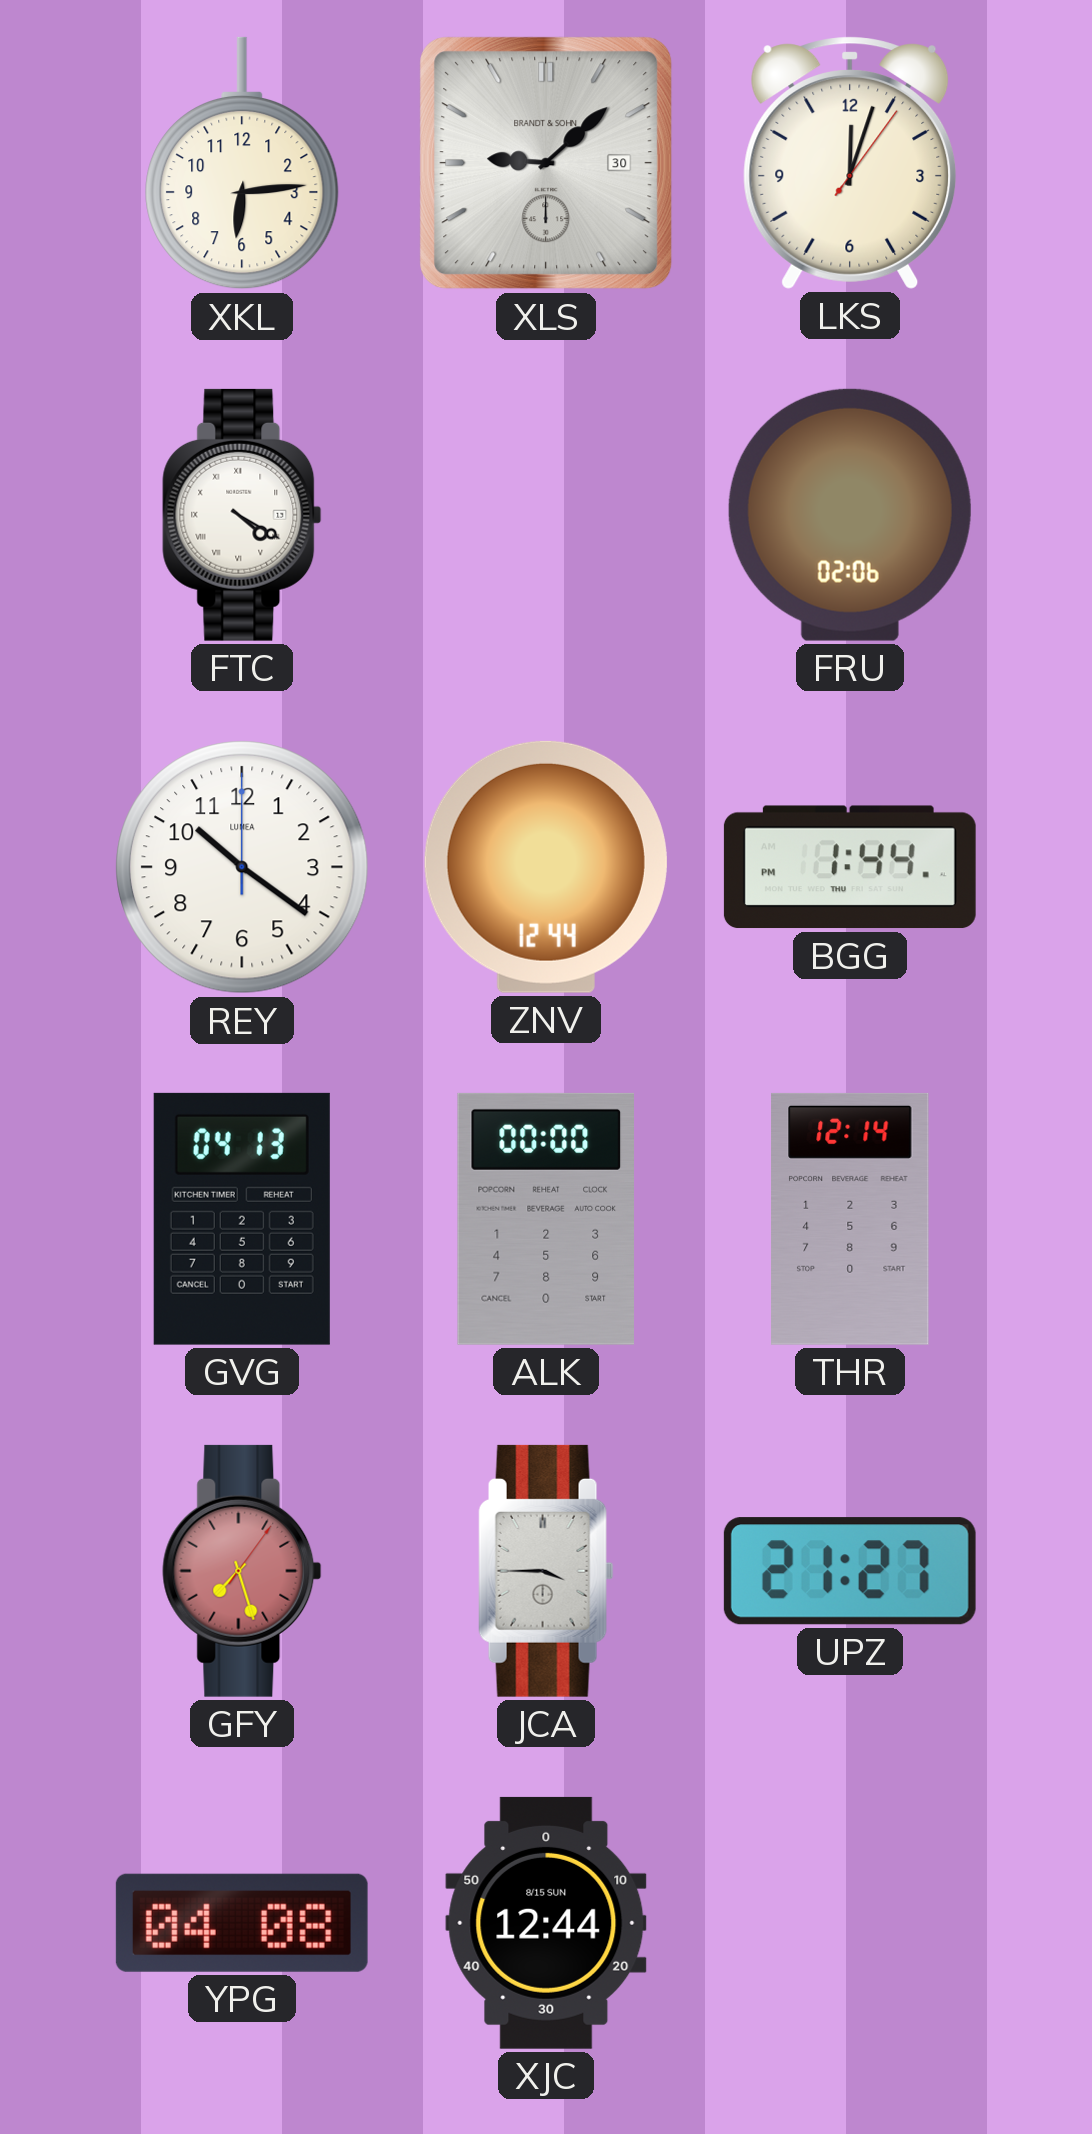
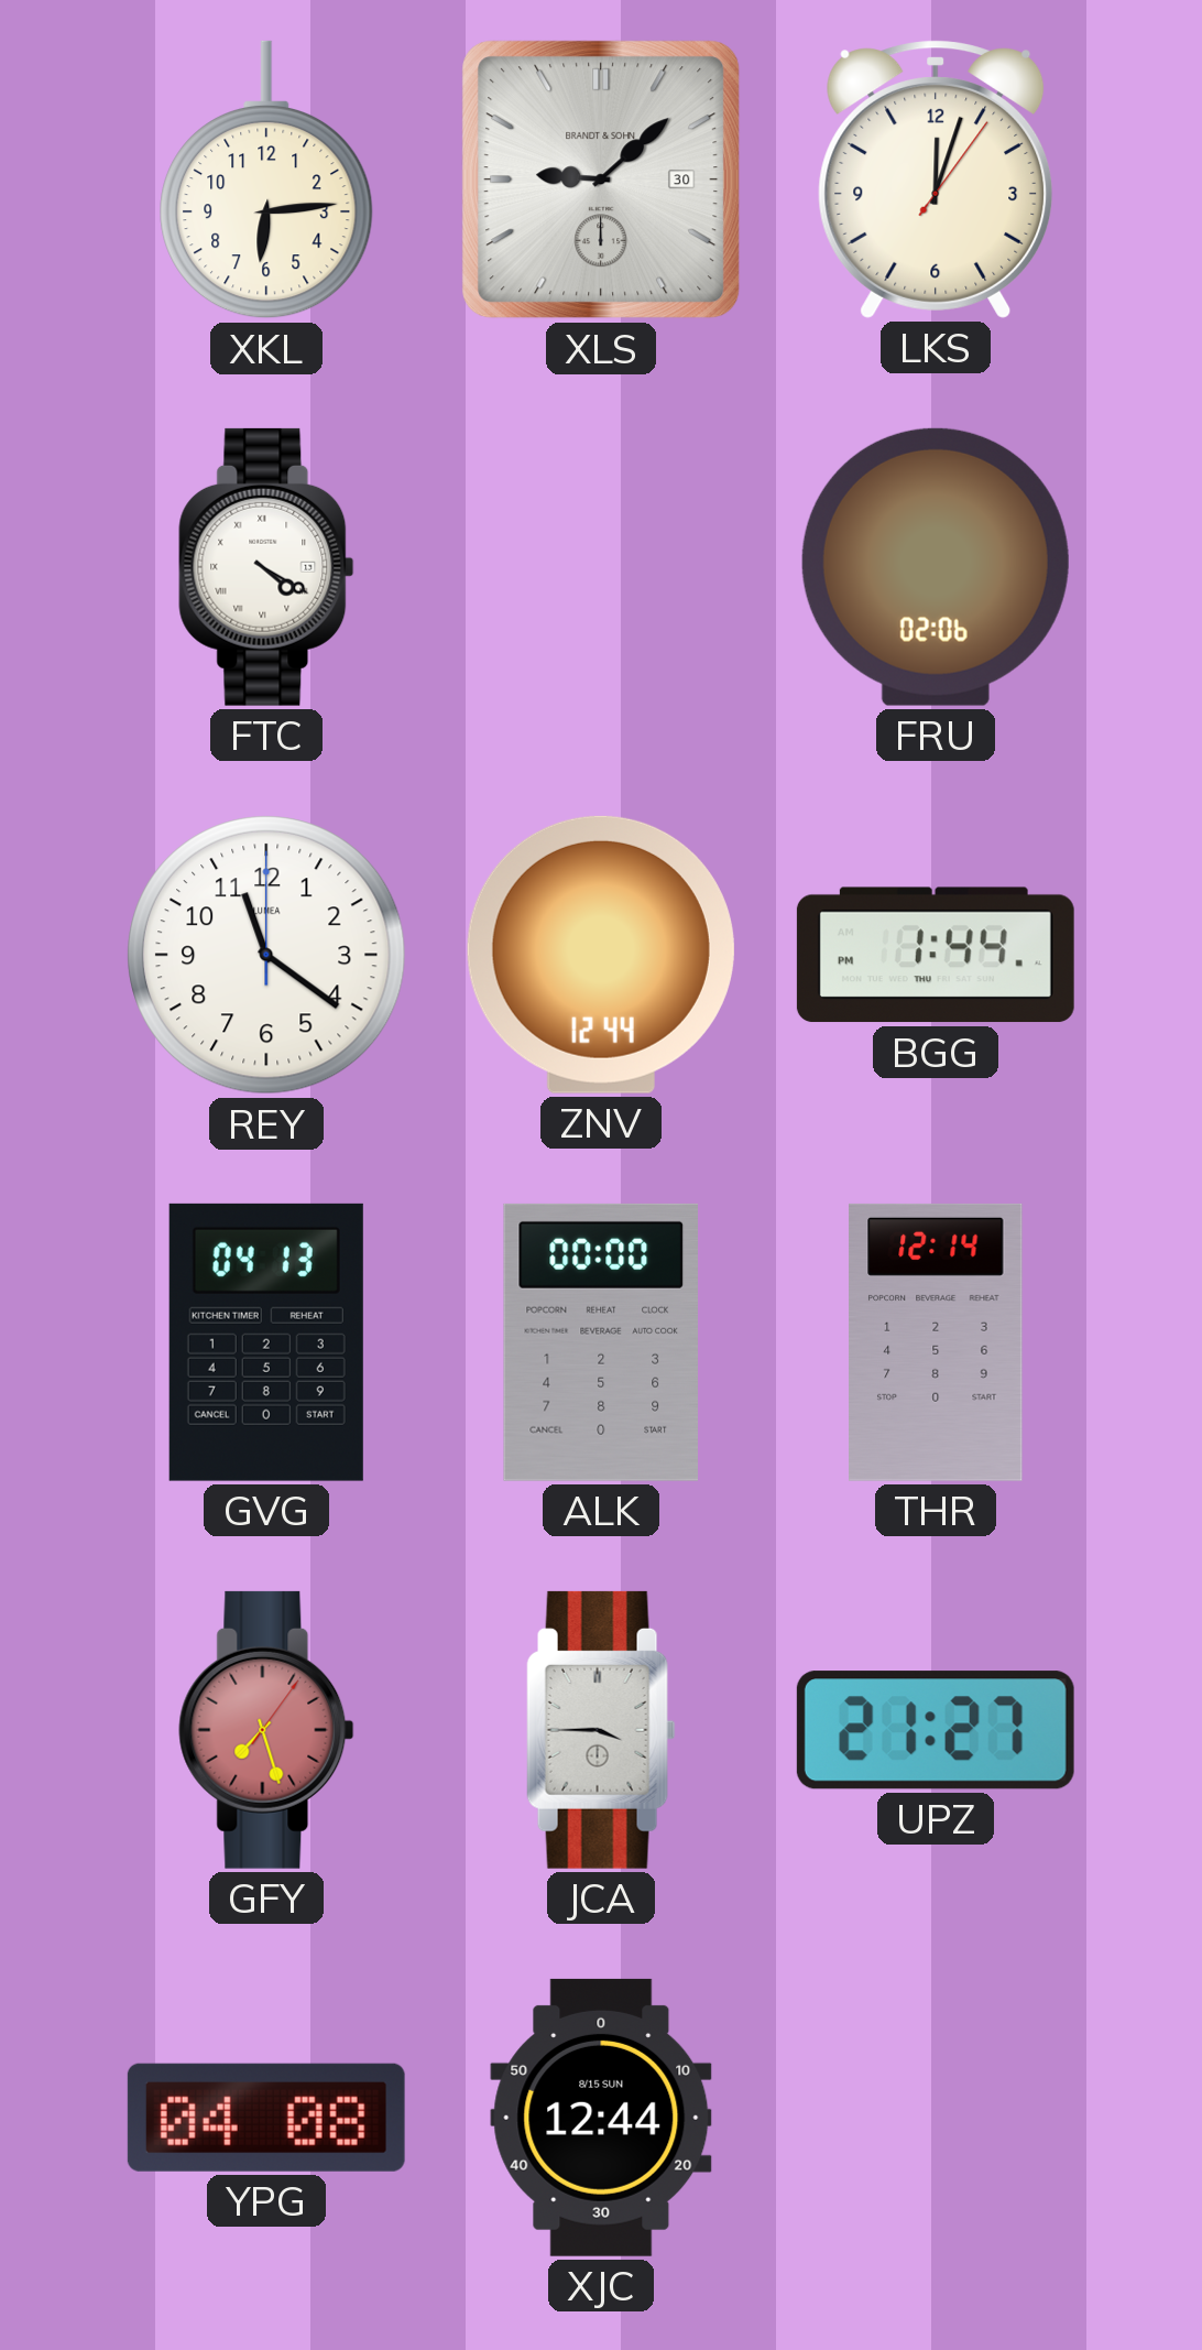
REY: 10:21 -> 11:21 (266, 955)
